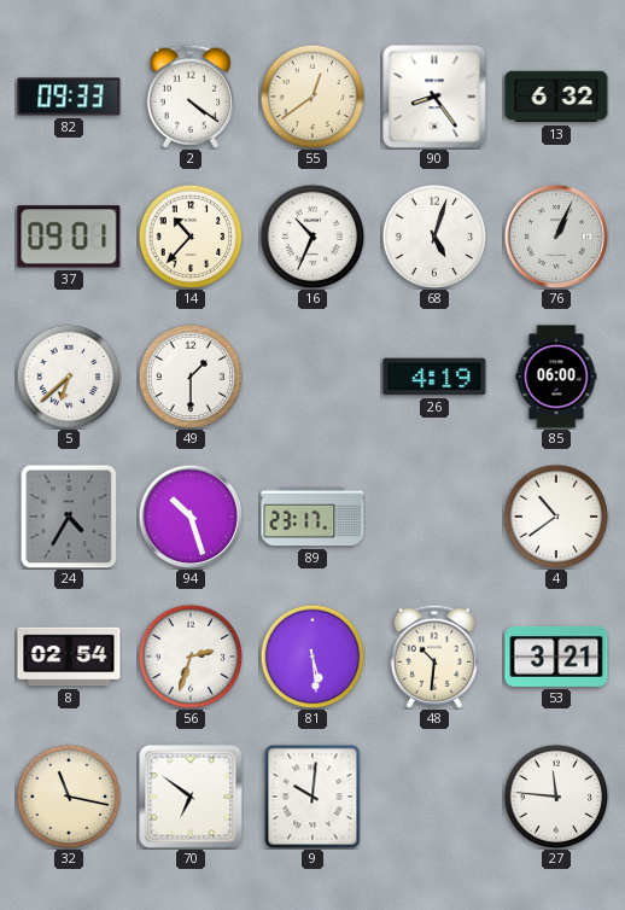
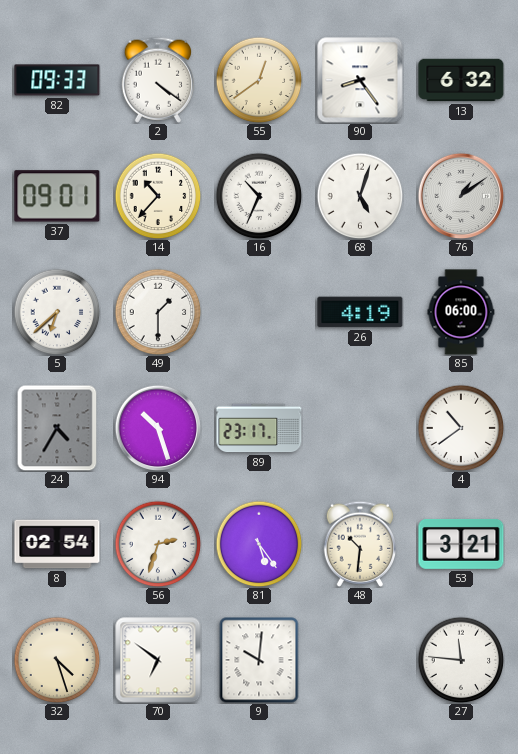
76: 1:04 -> 1:09 (461, 196)
81: 5:29 -> 5:24 (259, 544)
32: 11:17 -> 4:27 (57, 660)
